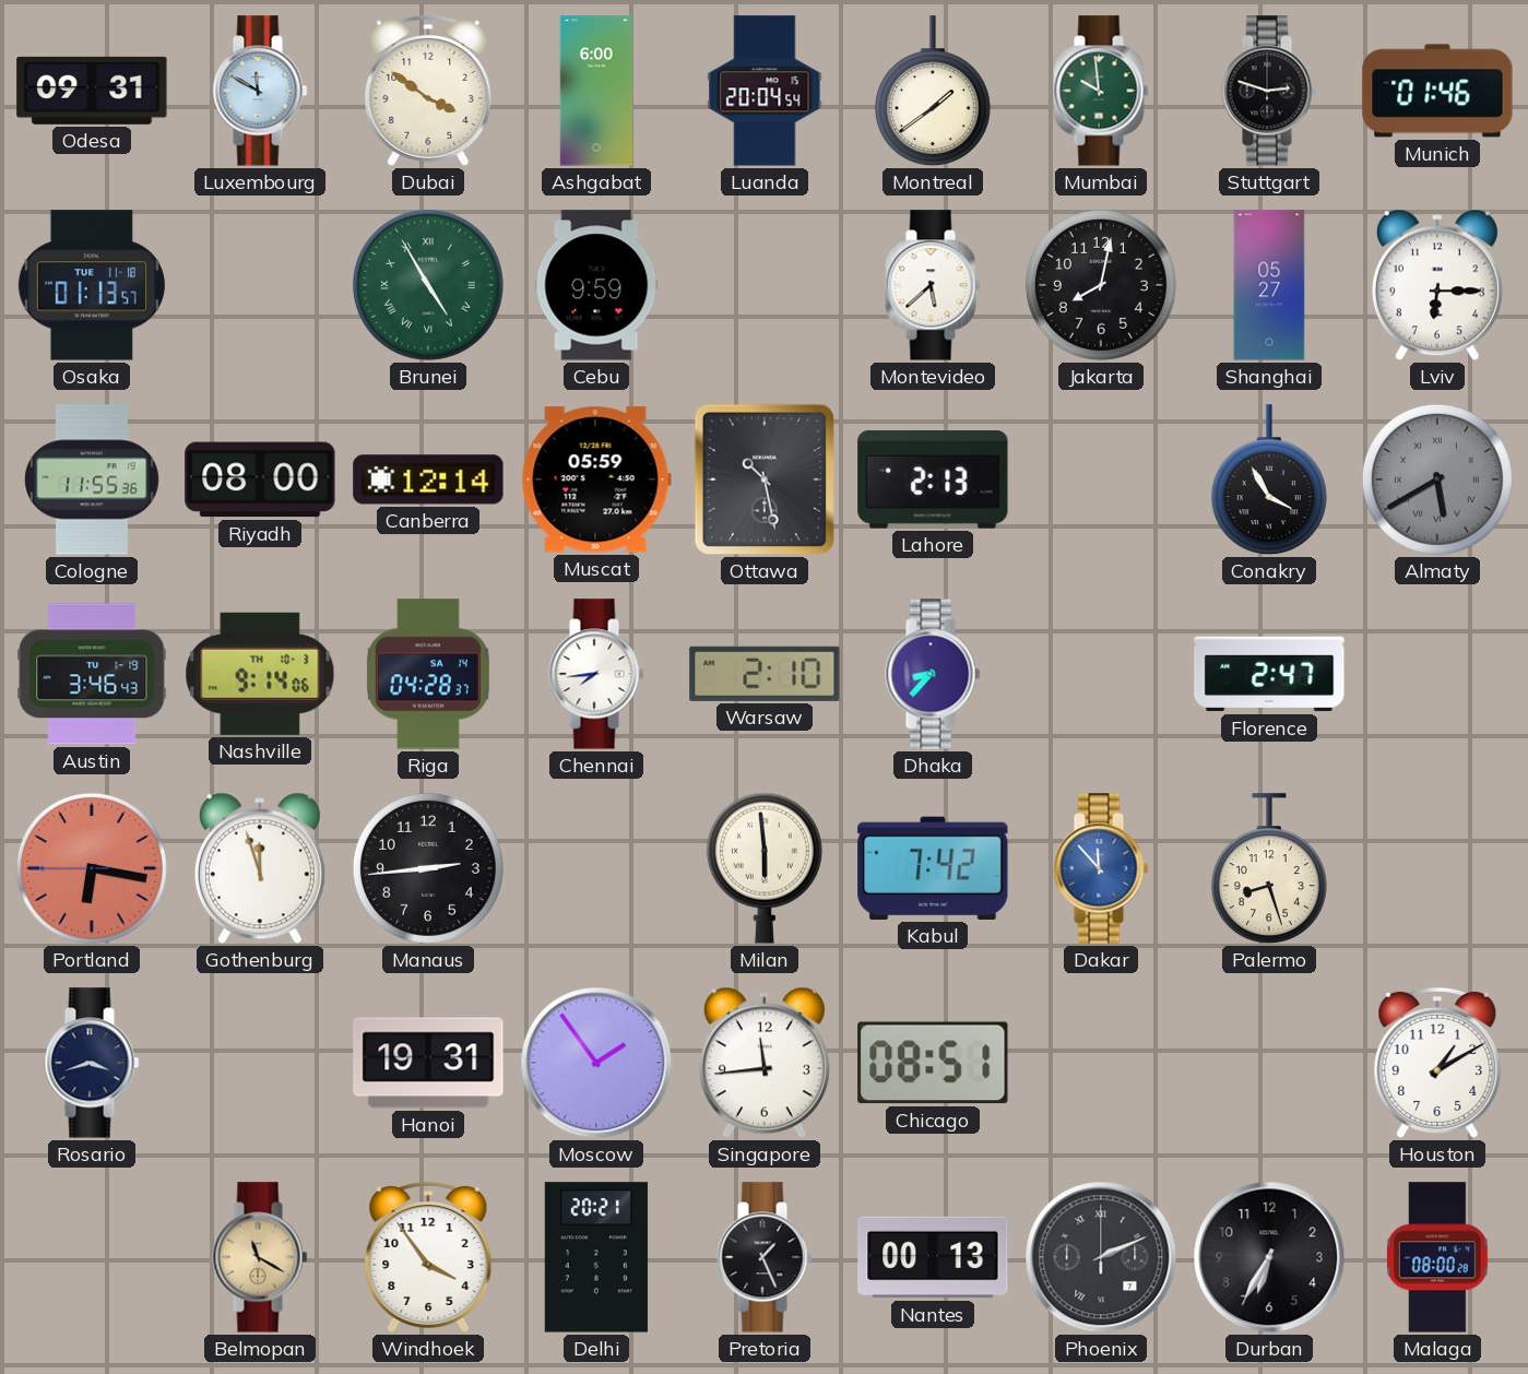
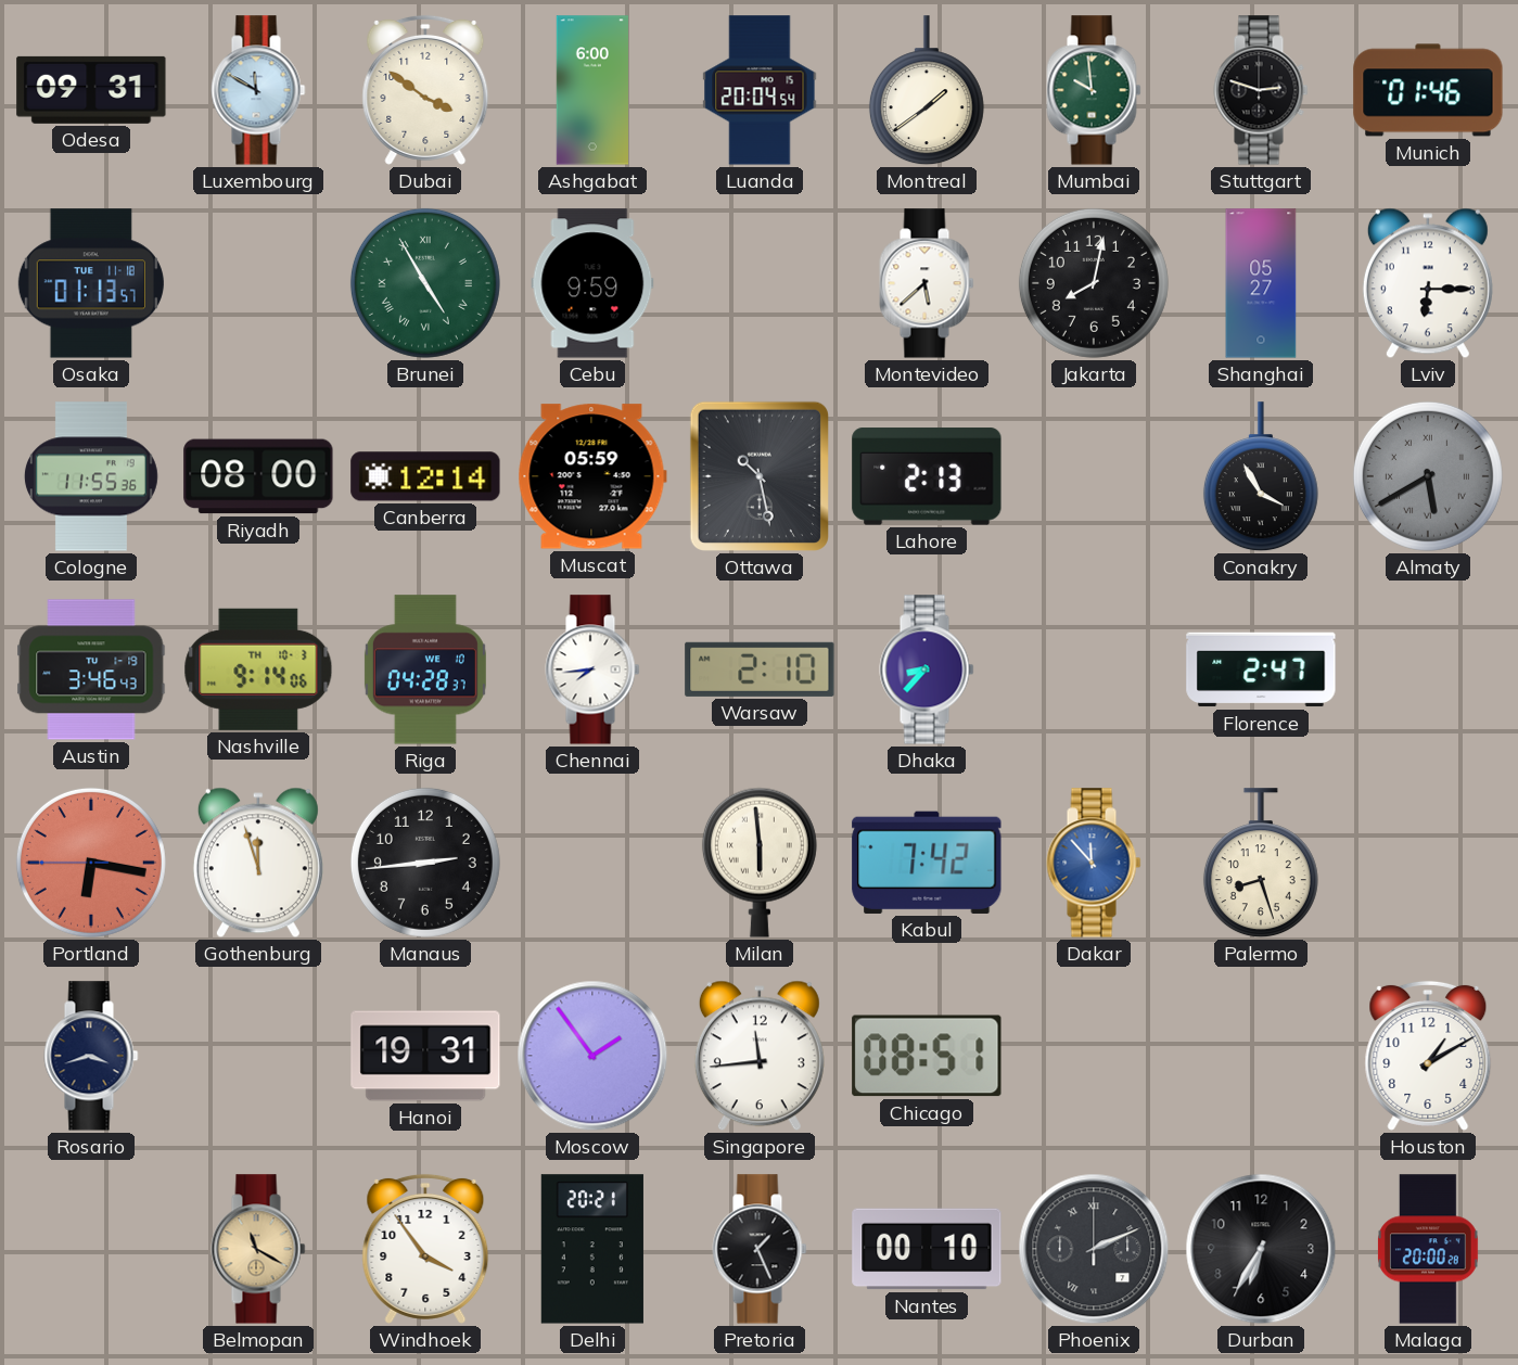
Riga date: SA 14 -> WE 10 (425, 669)
Nantes: 00:13 -> 00:10 (927, 1249)
Malaga: 08:00 -> 20:00 (1429, 1249)
